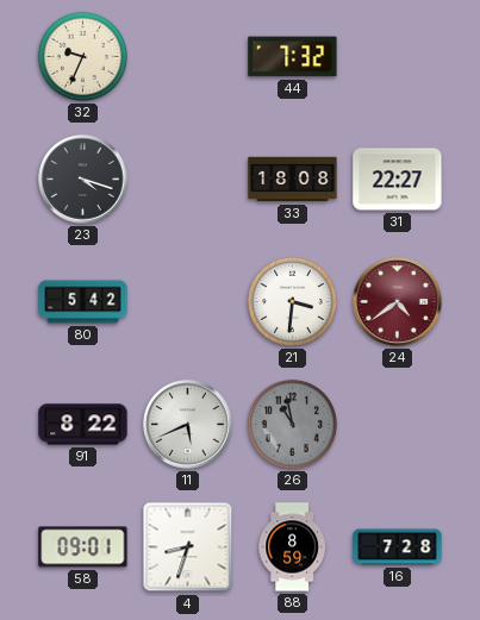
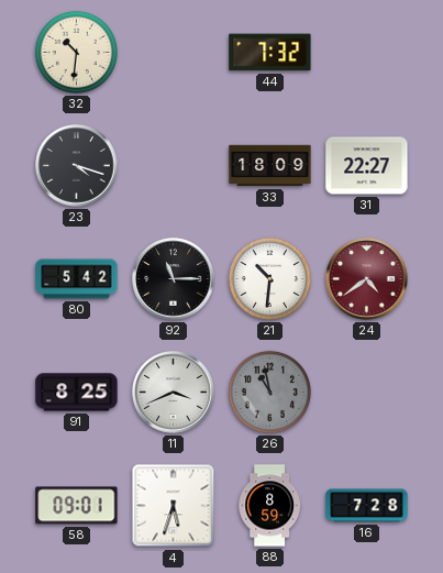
32: 9:34 -> 10:31 (76, 52)
33: 18:08 -> 18:09 (270, 166)
92: none -> 11:15 (174, 279)
21: 3:31 -> 10:31 (269, 278)
91: 8:22 -> 8:25 (77, 393)
11: 5:41 -> 3:41 (174, 393)
4: 8:33 -> 5:33 (174, 506)
